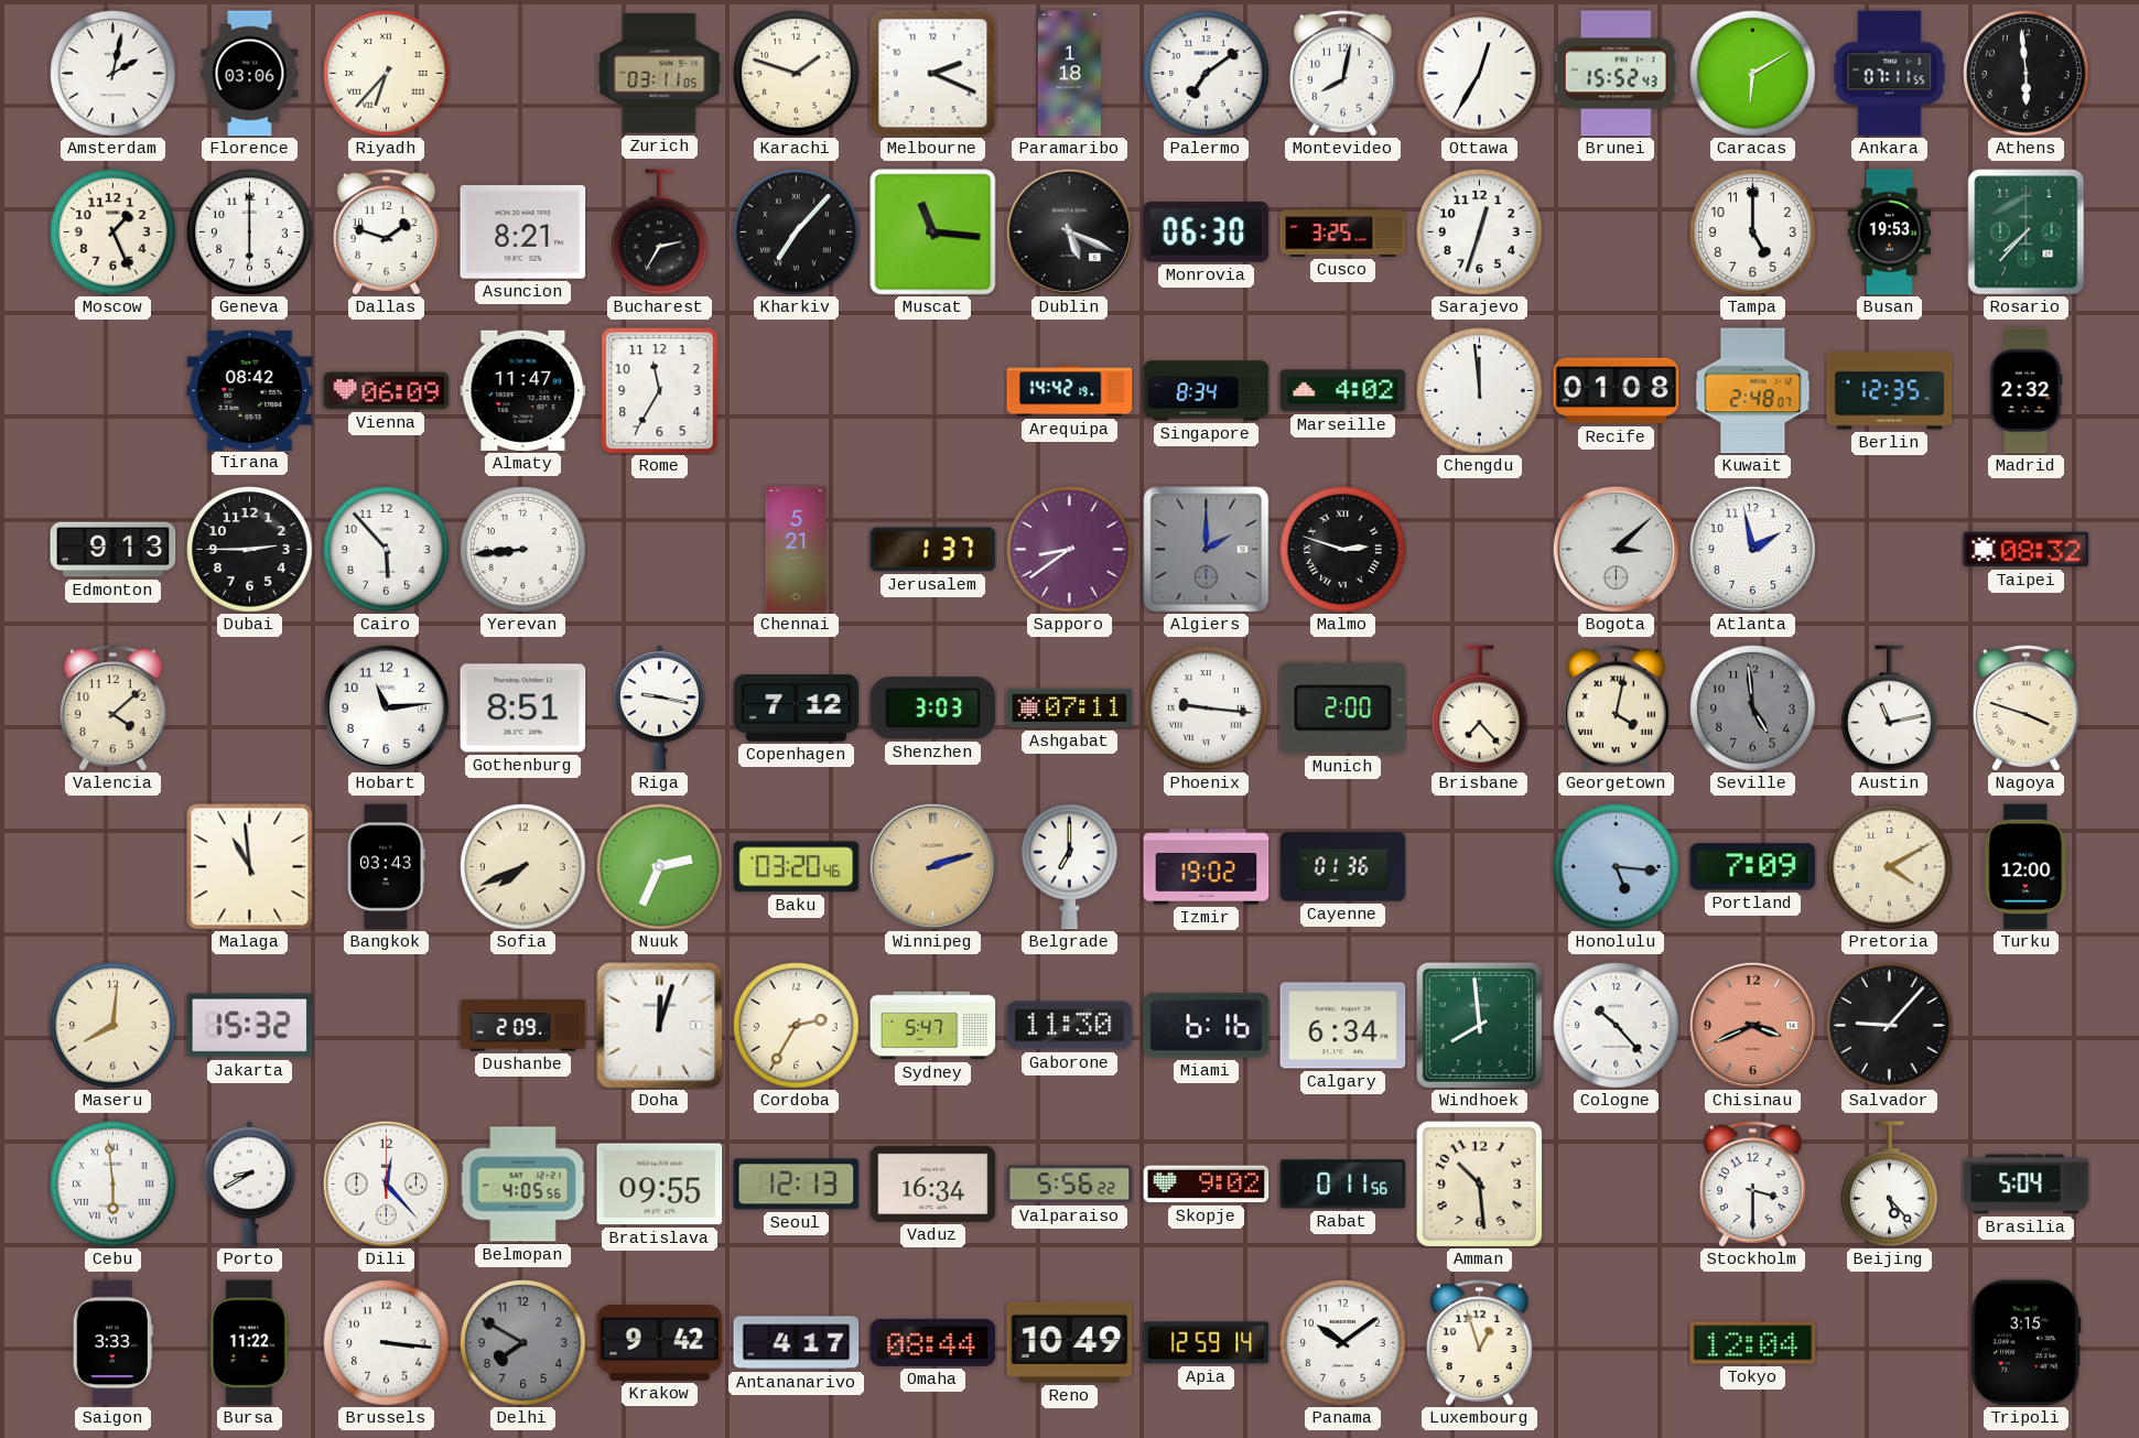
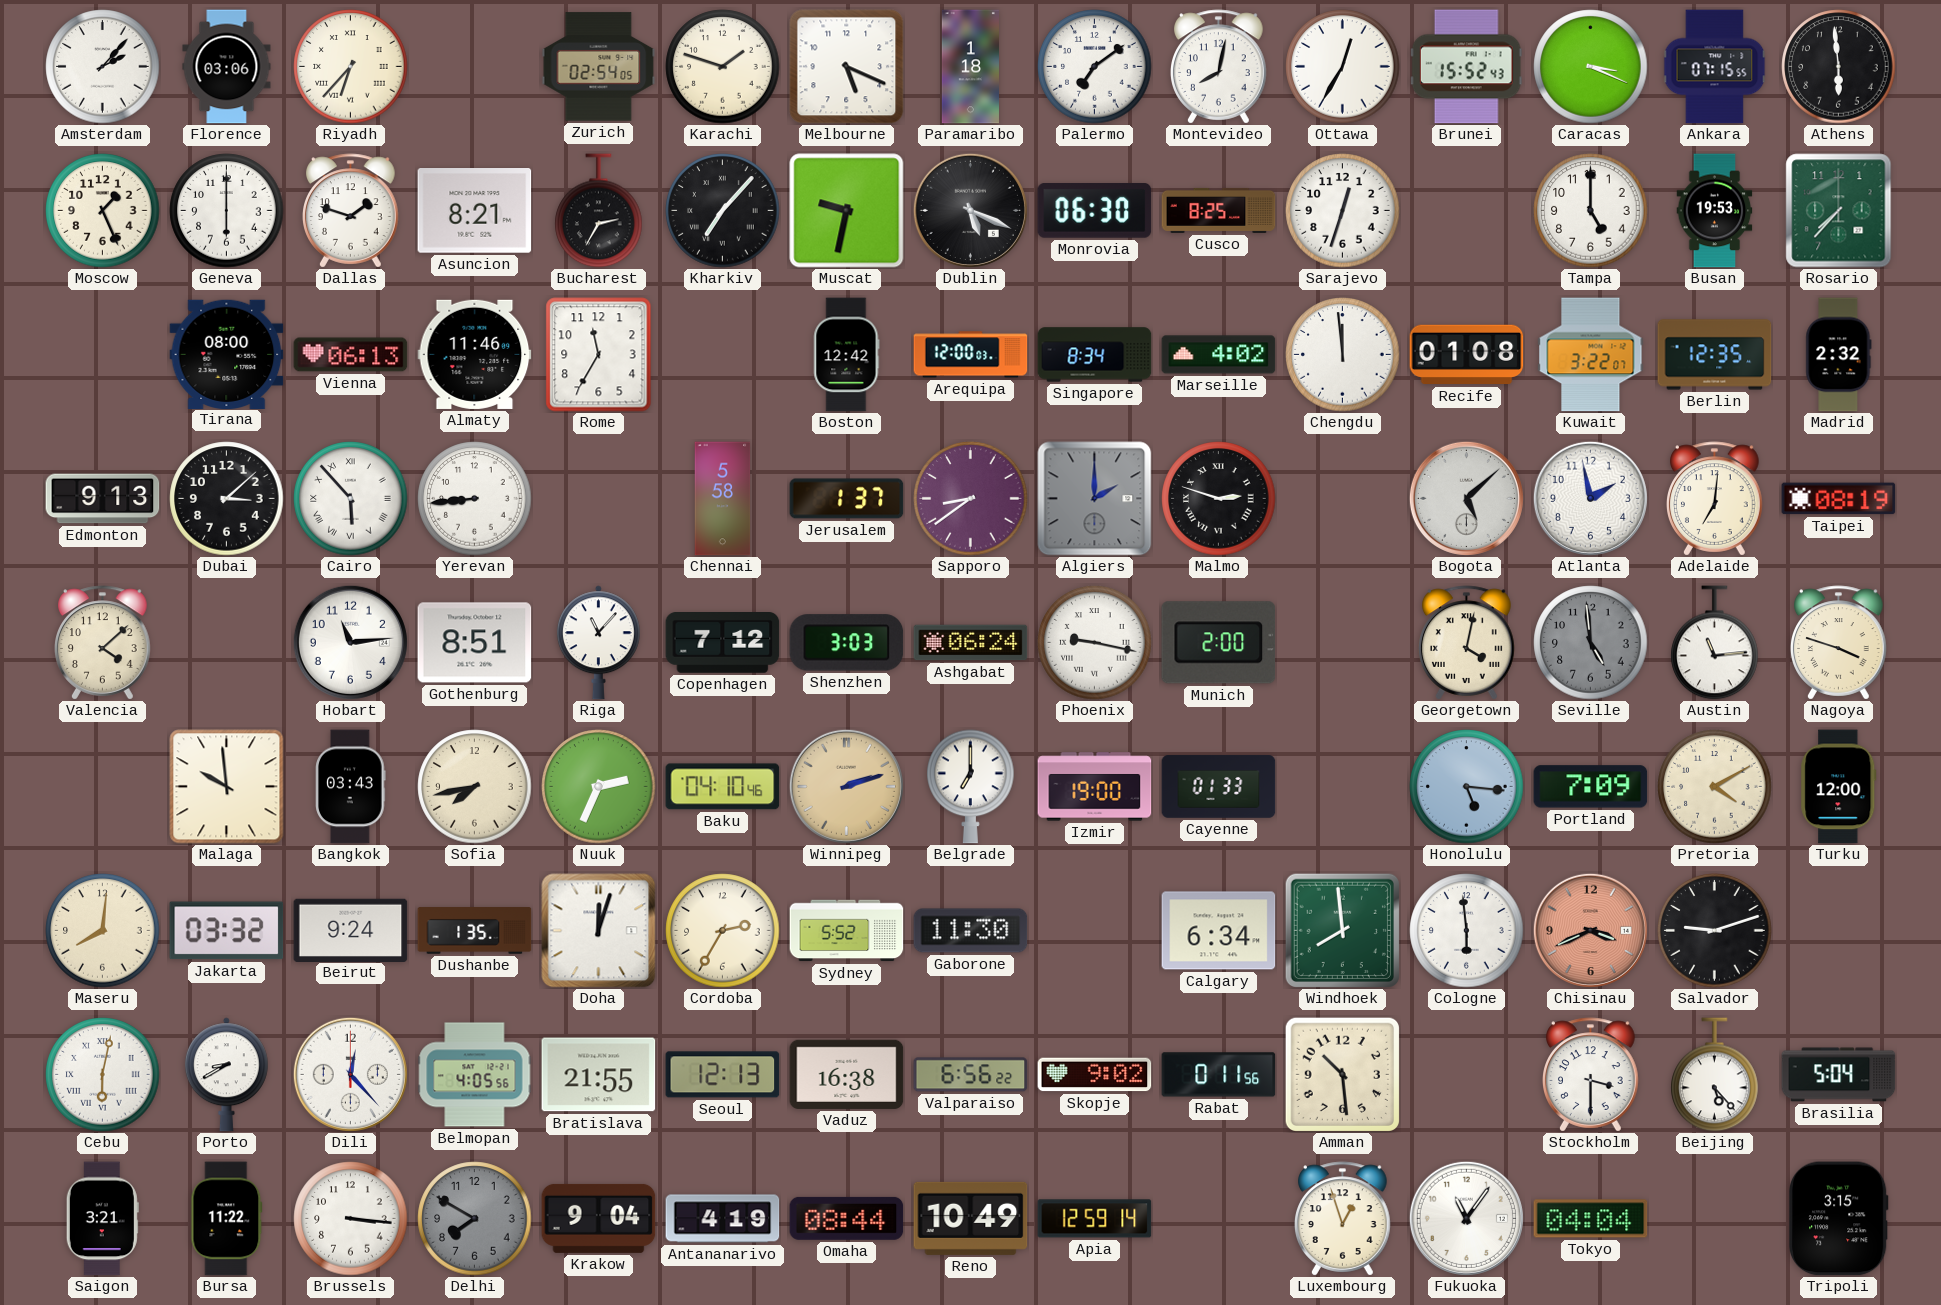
Amsterdam: 2:02 -> 2:07 (103, 67)
Zurich: 03:11 -> 02:54 (599, 67)
Melbourne: 2:19 -> 5:19 (847, 67)
Caracas: 6:10 -> 3:19 (1591, 67)
Ankara: 07:11 -> 07:15 (1715, 67)
Muscat: 11:16 -> 9:32 (847, 211)
Cusco: 3:25 -> 8:25 (1219, 210)
Tirana: 08:42 -> 08:00 (227, 354)
Vienna: 06:09 -> 06:13 (351, 355)
Almaty: 11:47 -> 11:46 (475, 354)
Boston: none -> 12:42 (847, 355)
Arequipa: 14:42 -> 12:00 (971, 355)
Kuwait: 2:48 -> 3:22 (1591, 355)
Dubai: 2:45 -> 3:08 (227, 499)
Cairo numerals: Arabic -> Roman (351, 499)
Chennai: 5:21 -> 5:58 (723, 499)
Bogota: 3:08 -> 5:08 (1466, 498)
Adelaide: none -> 7:01 (1715, 499)
Taipei: 08:32 -> 08:19 (1839, 499)
Riga: 9:17 -> 11:07 (598, 643)
Ashgabat: 07:11 -> 06:24 (971, 643)
Phoenix: 9:16 -> 9:17 (1095, 643)
Brisbane: 7:23 -> none (1480, 709)
Austin: 11:13 -> 11:14 (1715, 643)
Malaga: 10:59 -> 9:59 (227, 787)
Sofia: 7:41 -> 7:43 (475, 787)
Baku: 03:20 -> 04:10 (723, 787)
Izmir: 19:02 -> 19:00 (1095, 787)
Cayenne: 01:36 -> 01:33 (1219, 787)
Jakarta: 15:32 -> 03:32 (227, 931)
Beirut: none -> 9:24 (351, 930)
Dushanbe: 2:09 -> 1:35 (475, 931)
Sydney: 5:47 -> 5:52 (847, 931)
Miami: 6:16 -> none (1207, 1026)
Cologne: 10:23 -> 5:59 (1467, 931)
Salvador: 9:07 -> 9:12 (1715, 931)
Cebu: 5:59 -> 6:02 (103, 1075)
Bratislava: 09:55 -> 21:55 (599, 1075)
Vaduz: 16:34 -> 16:38 (847, 1074)
Valparaiso: 5:56 -> 6:56 (971, 1075)
Saigon: 3:33 -> 3:21 (102, 1219)
Krakow: 9:42 -> 9:04 (599, 1218)
Antananarivo: 4:17 -> 4:19 (723, 1219)
Panama: 10:09 -> none (1343, 1343)
Fukuoka: none -> 11:06 (1466, 1218)
Tokyo: 12:04 -> 04:04 (1591, 1219)
